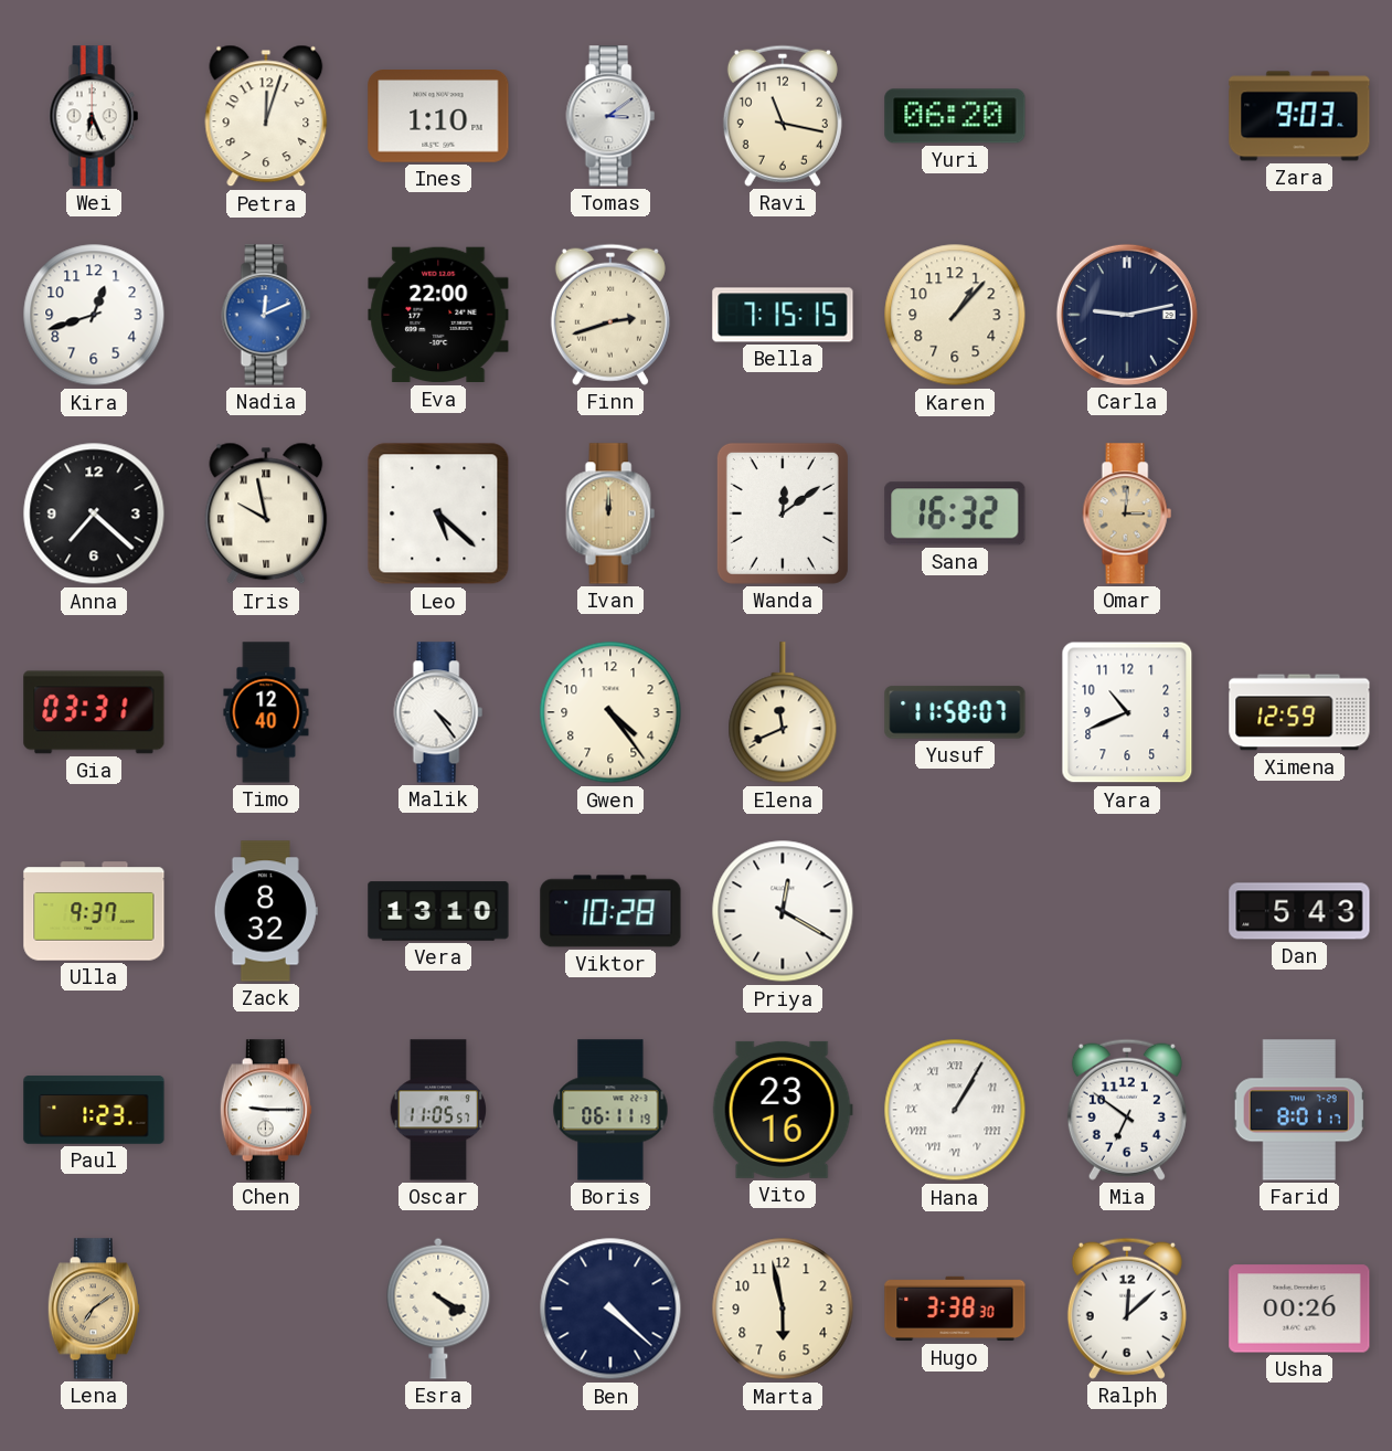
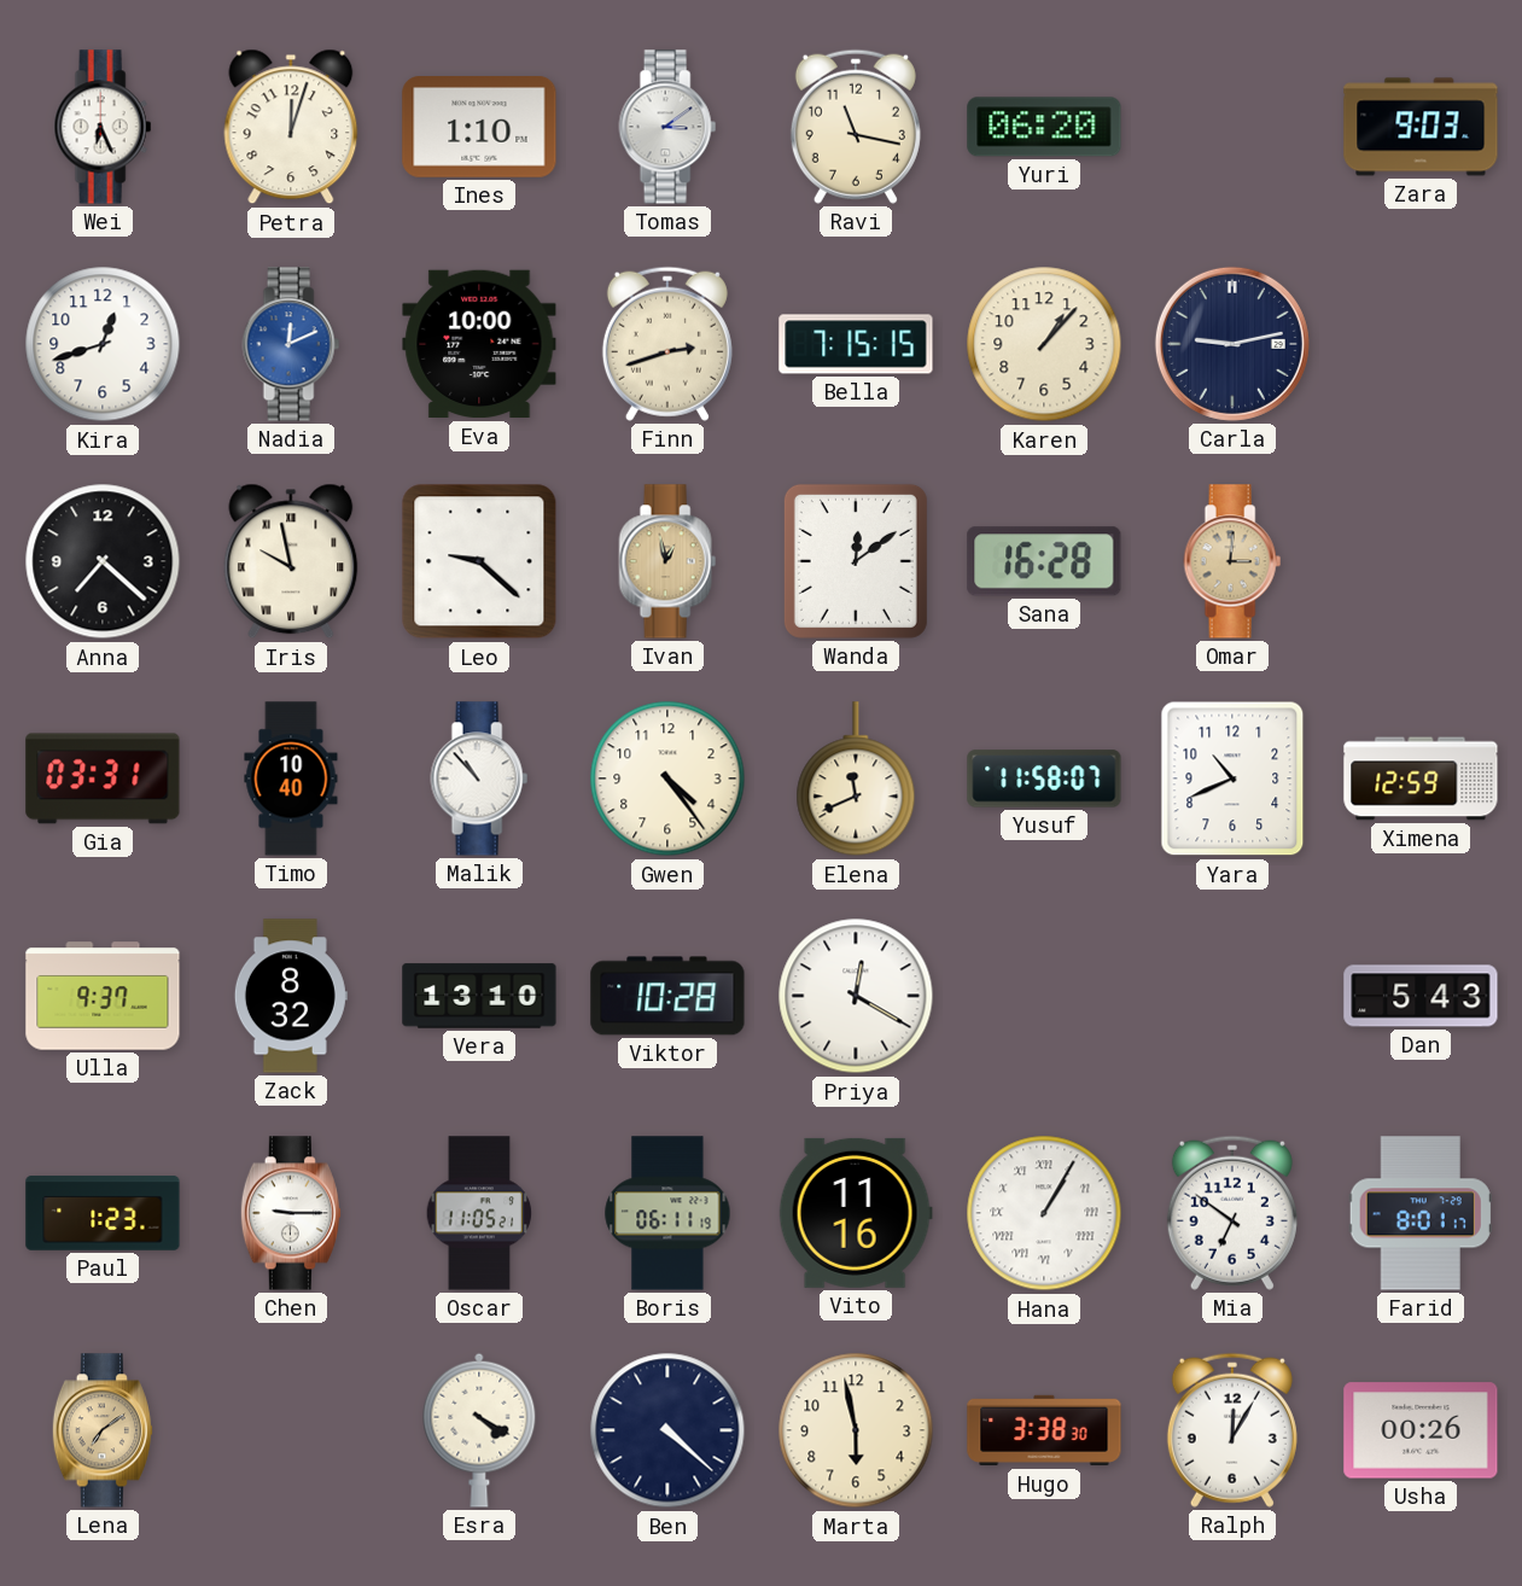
Eva: 22:00 -> 10:00 (479, 344)
Leo: 5:22 -> 9:22 (479, 561)
Ivan: 12:00 -> 12:58 (667, 561)
Sana: 16:32 -> 16:28 (1044, 561)
Timo: 12:40 -> 10:40 (291, 779)
Malik: 4:24 -> 10:53 (479, 779)
Oscar: 11:05:57 -> 11:05:21 (479, 1213)
Vito: 23:16 -> 11:16 (856, 1213)
Ralph: 12:08 -> 12:05 (1232, 1430)
